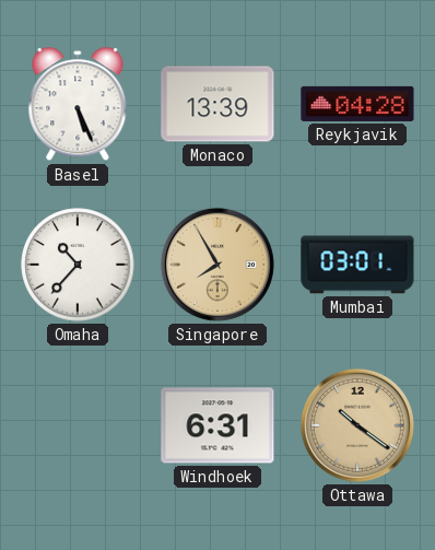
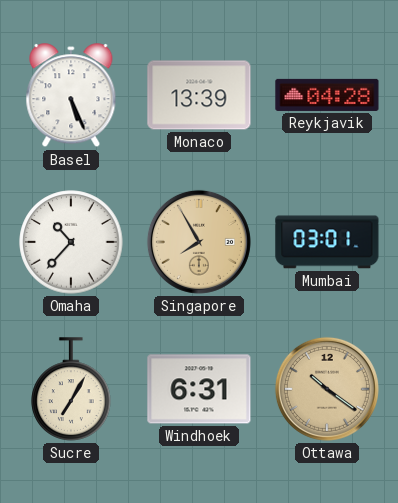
Sucre: none -> 7:05 (71, 389)
